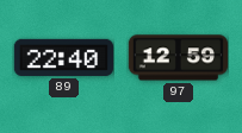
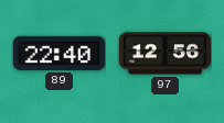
97: 12:59 -> 12:56 (164, 54)
